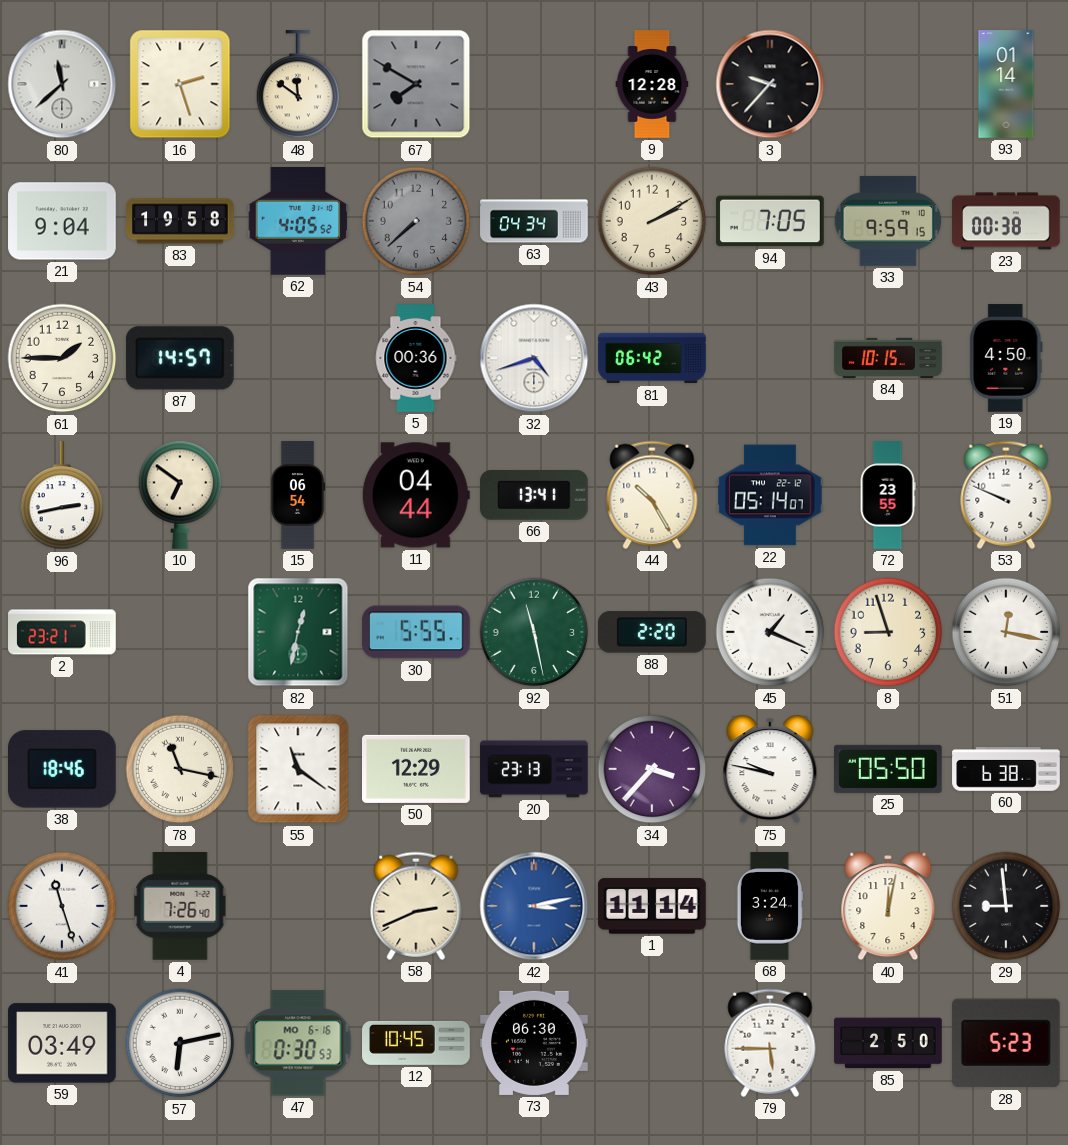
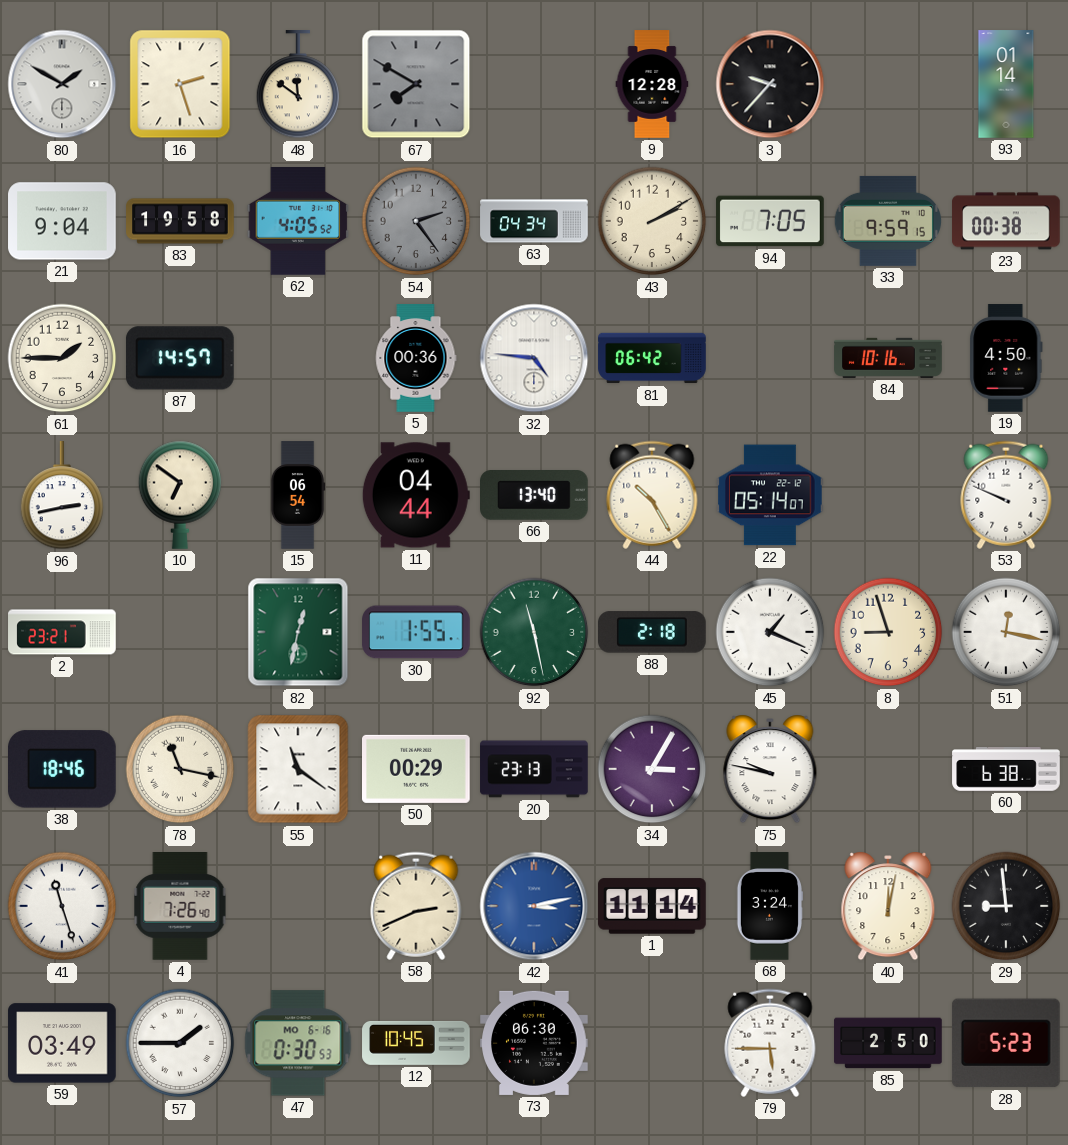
80: 11:38 -> 1:50 (62, 84)
54: 7:38 -> 2:24 (416, 221)
32: 4:42 -> 4:46 (534, 358)
84: 10:15 -> 10:16 (888, 358)
66: 13:41 -> 13:40 (535, 496)
72: 23:55 -> none (888, 495)
30: 5:55 -> 1:55 (416, 632)
88: 2:20 -> 2:18 (653, 632)
50: 12:29 -> 00:29 (417, 769)
34: 3:37 -> 3:05 (652, 769)
25: 05:50 -> none (889, 769)
57: 6:13 -> 1:45 (180, 1043)
